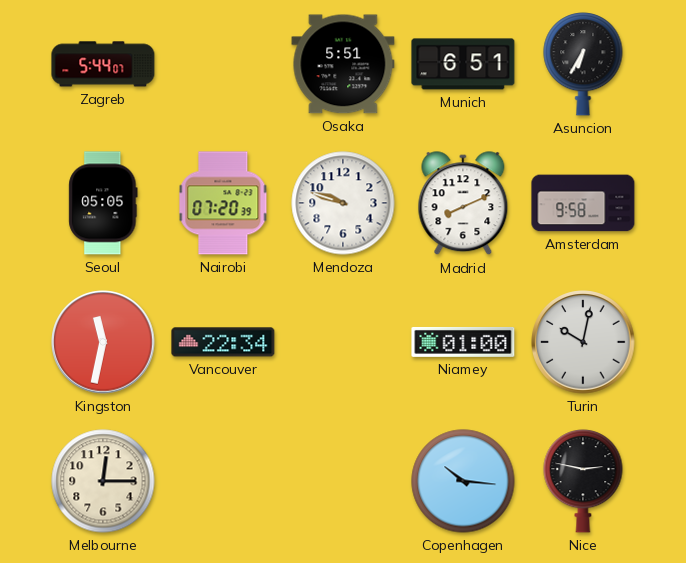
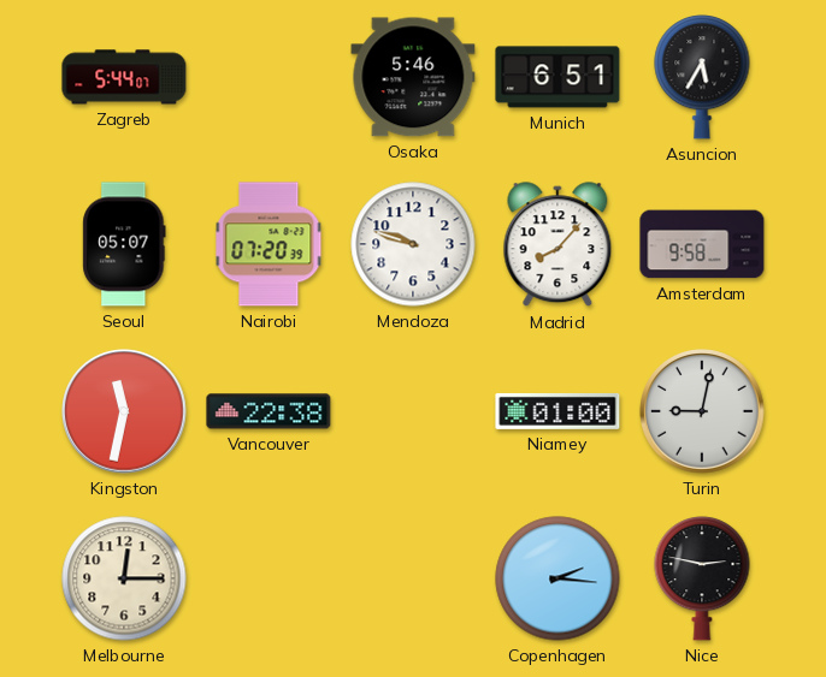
Osaka: 5:51 -> 5:46 (413, 77)
Asuncion: 6:35 -> 5:35 (702, 77)
Seoul: 05:05 -> 05:07 (124, 244)
Madrid: 8:11 -> 8:07 (557, 245)
Vancouver: 22:34 -> 22:38 (269, 411)
Turin: 10:02 -> 9:02 (702, 411)
Copenhagen: 10:16 -> 2:16 (557, 578)
